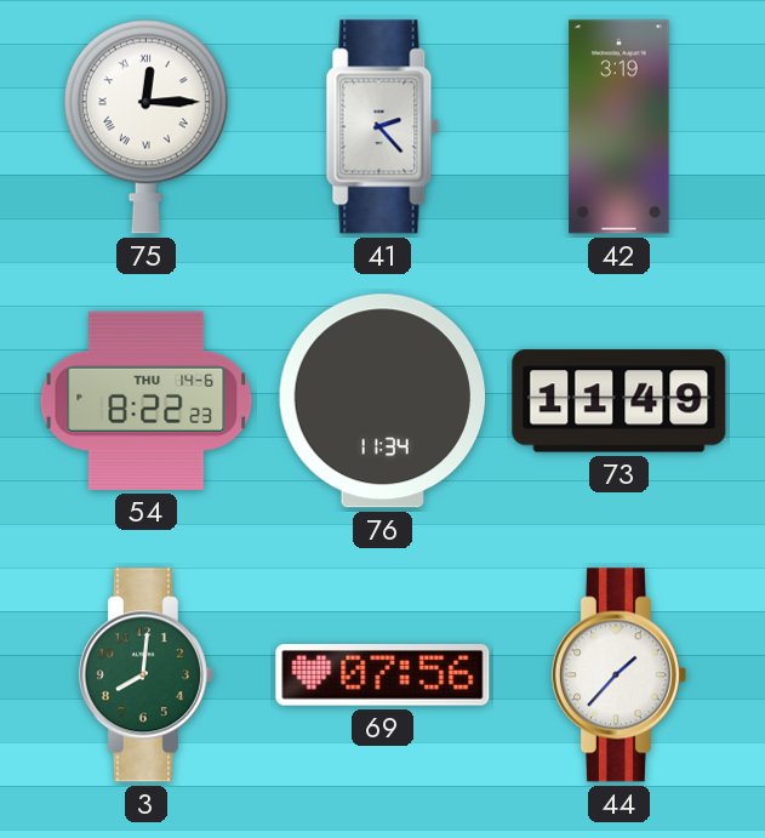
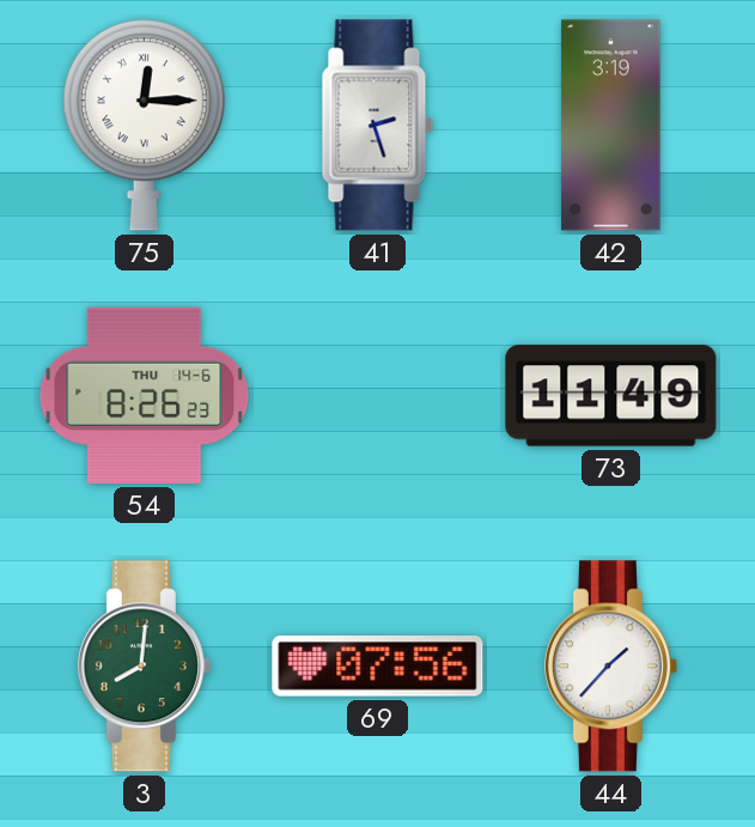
41: 2:23 -> 2:27 (378, 126)
54: 8:22 -> 8:26 (145, 395)
76: 11:34 -> none (382, 401)
